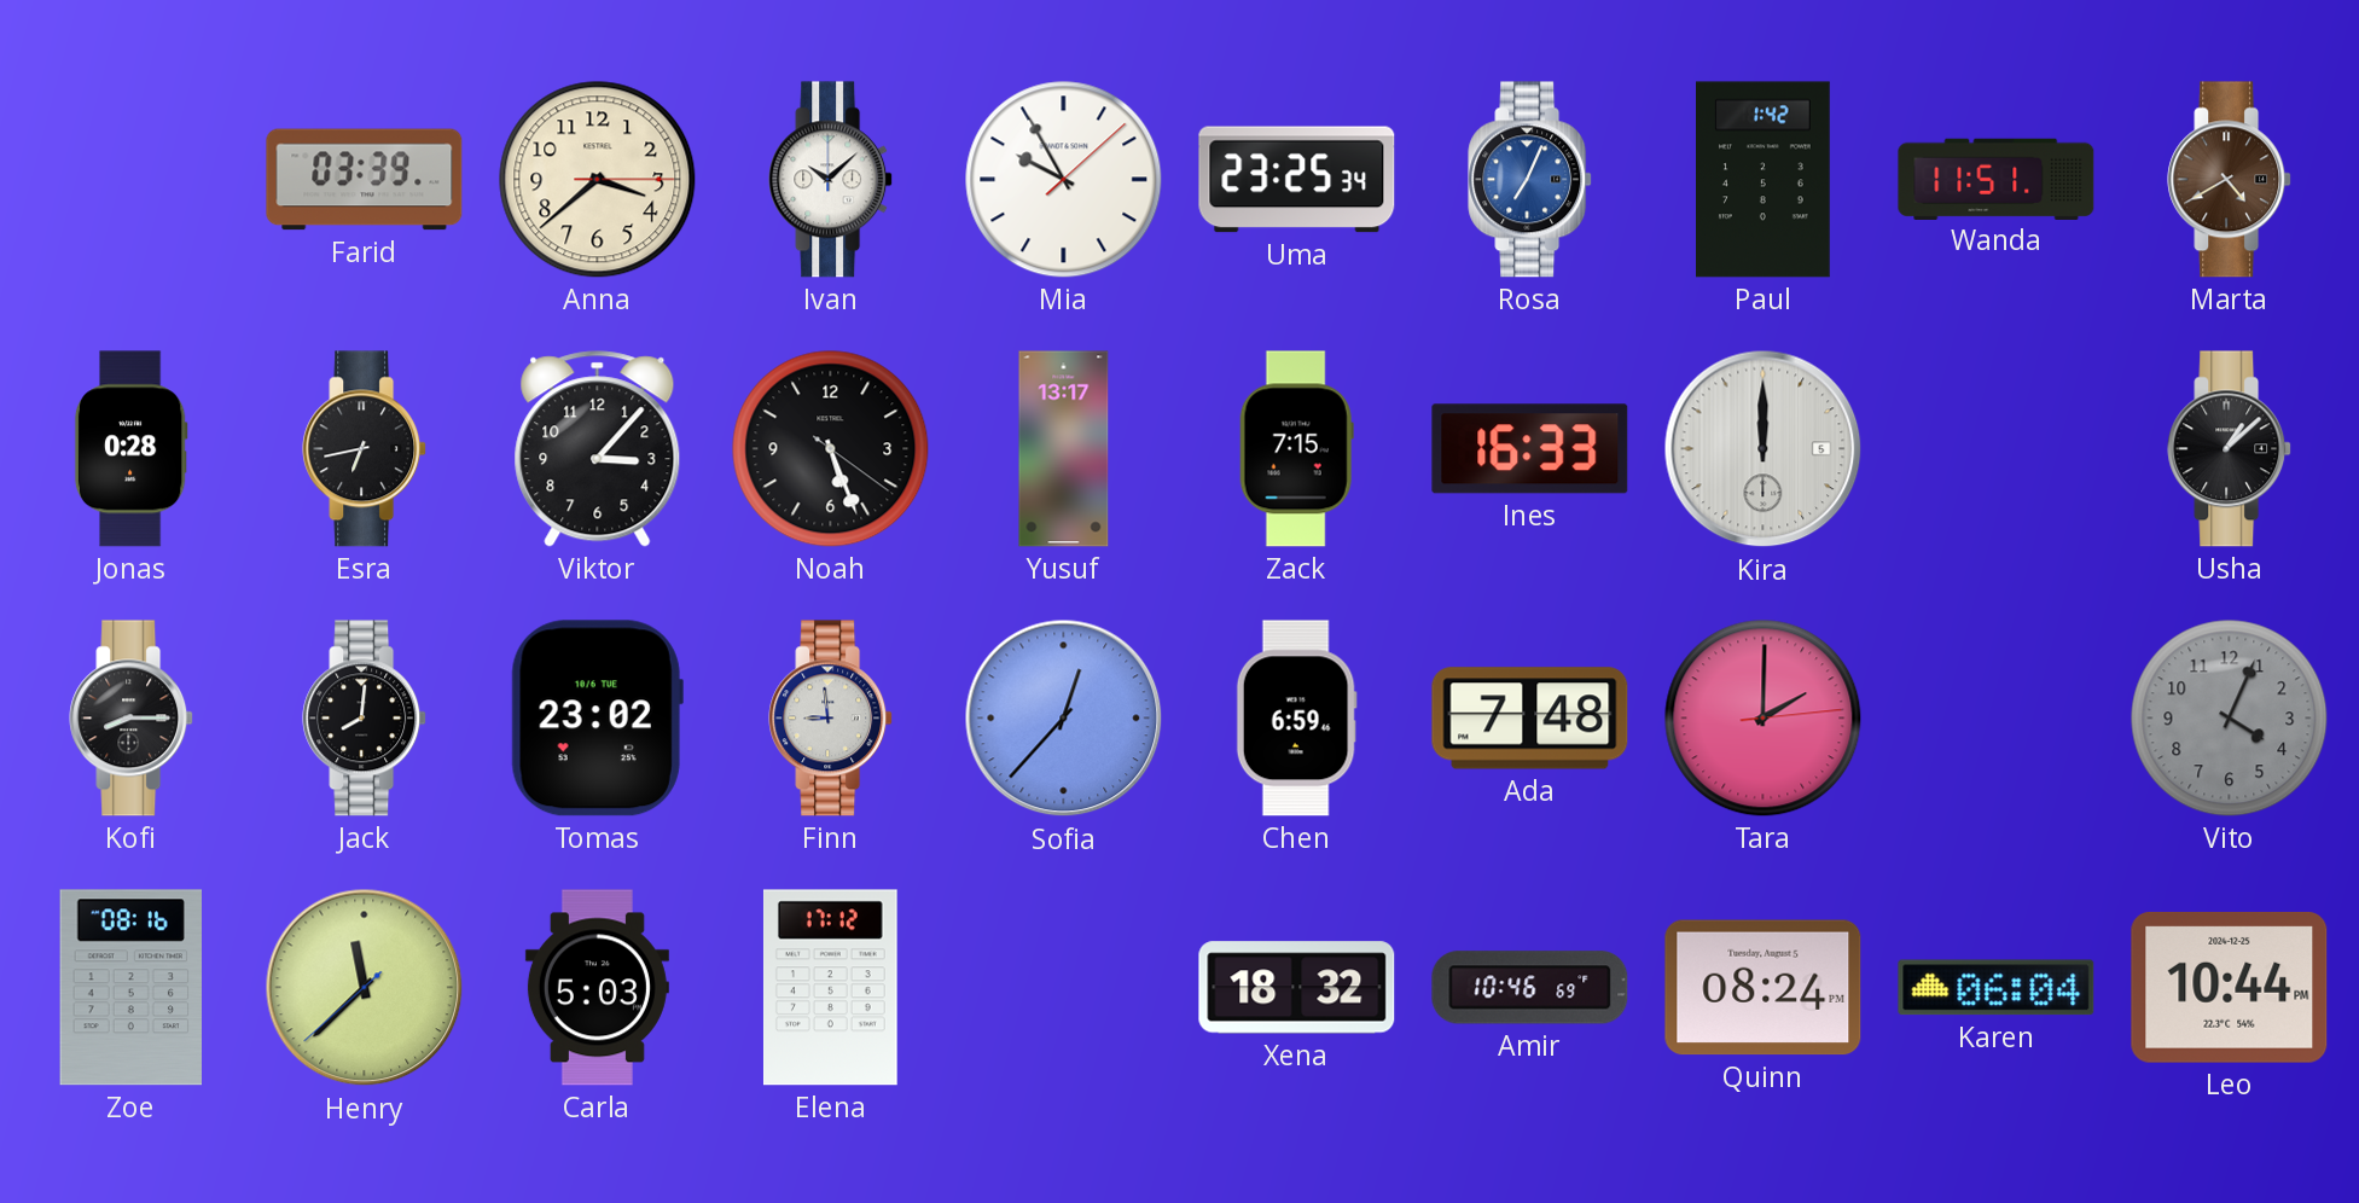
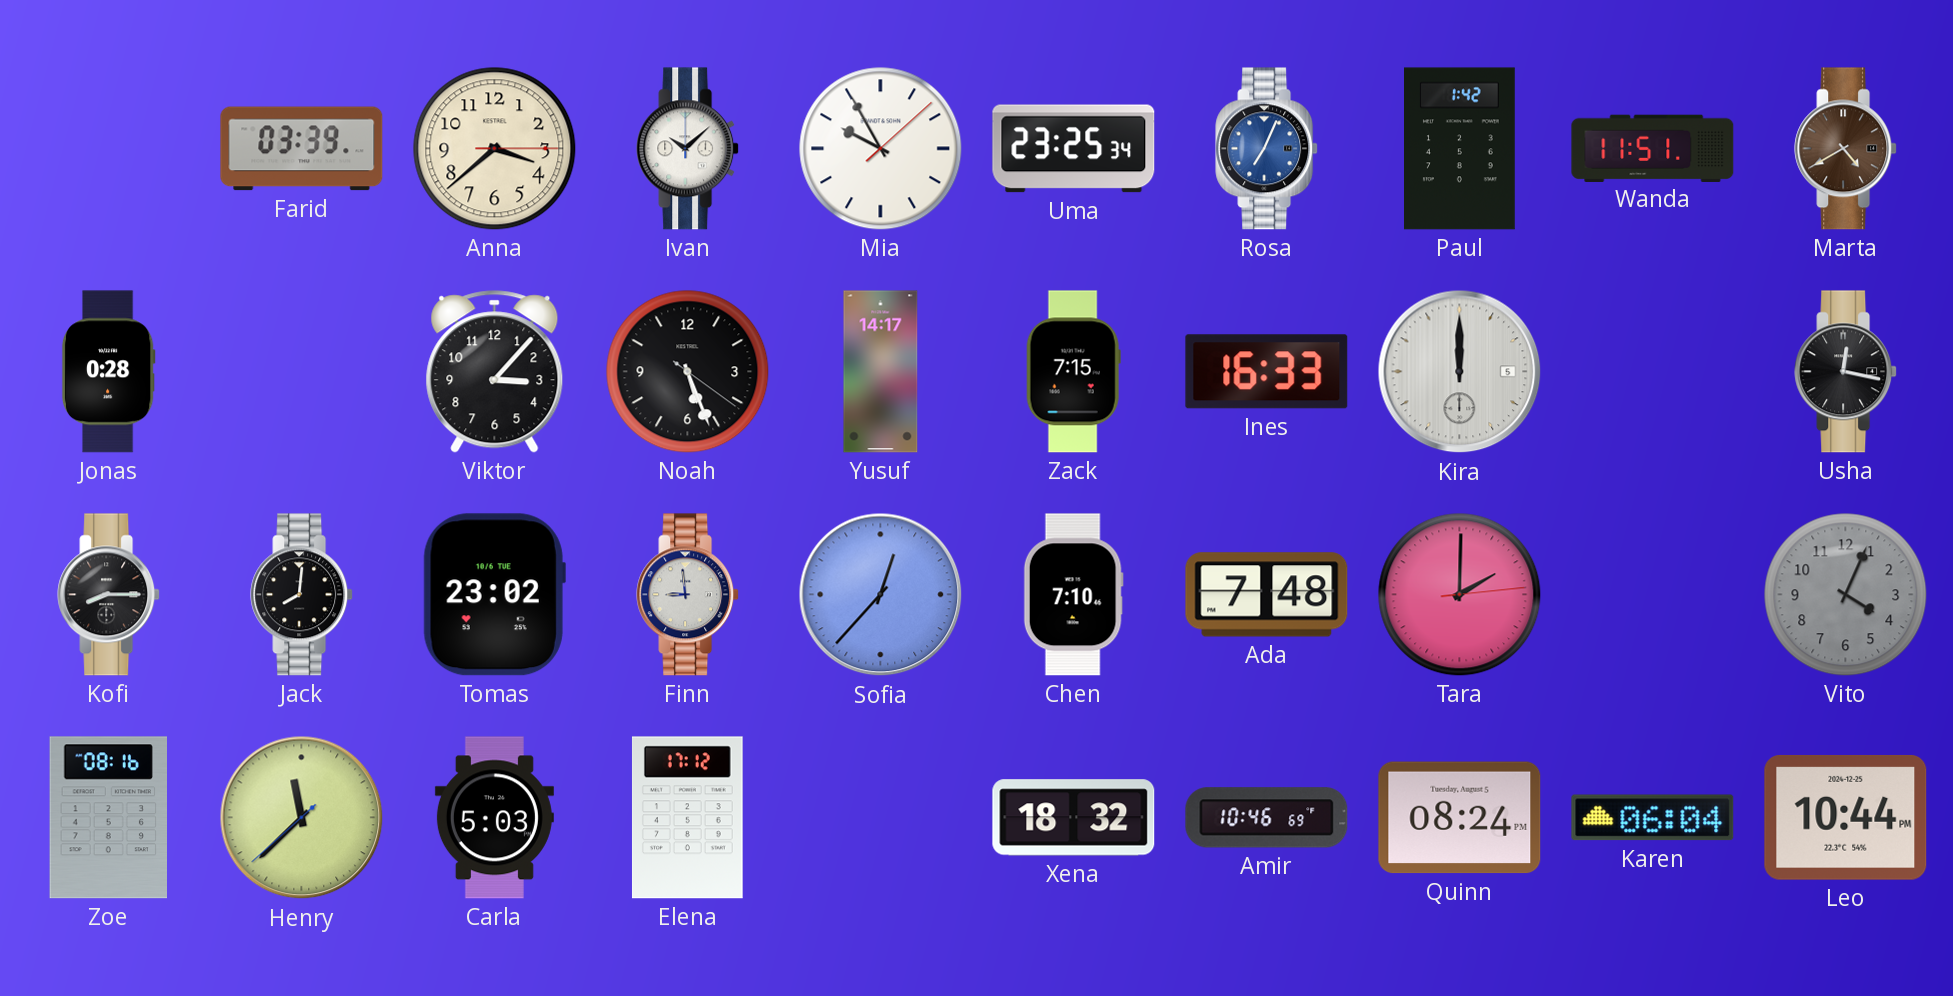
Esra: 6:43 -> none (365, 449)
Yusuf: 13:17 -> 14:17 (881, 372)
Usha: 1:08 -> 12:17 (1846, 372)
Chen: 6:59 -> 7:10 (1073, 595)
